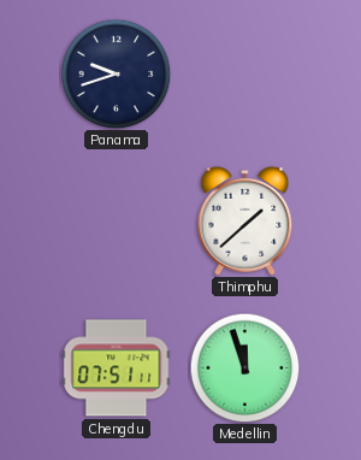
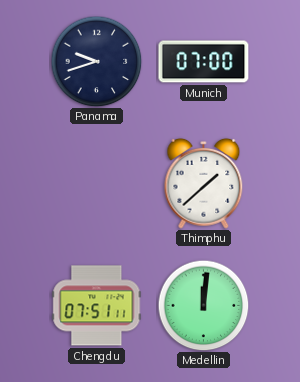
Munich: none -> 07:00 (204, 62)
Medellin: 11:57 -> 12:01 (203, 305)
